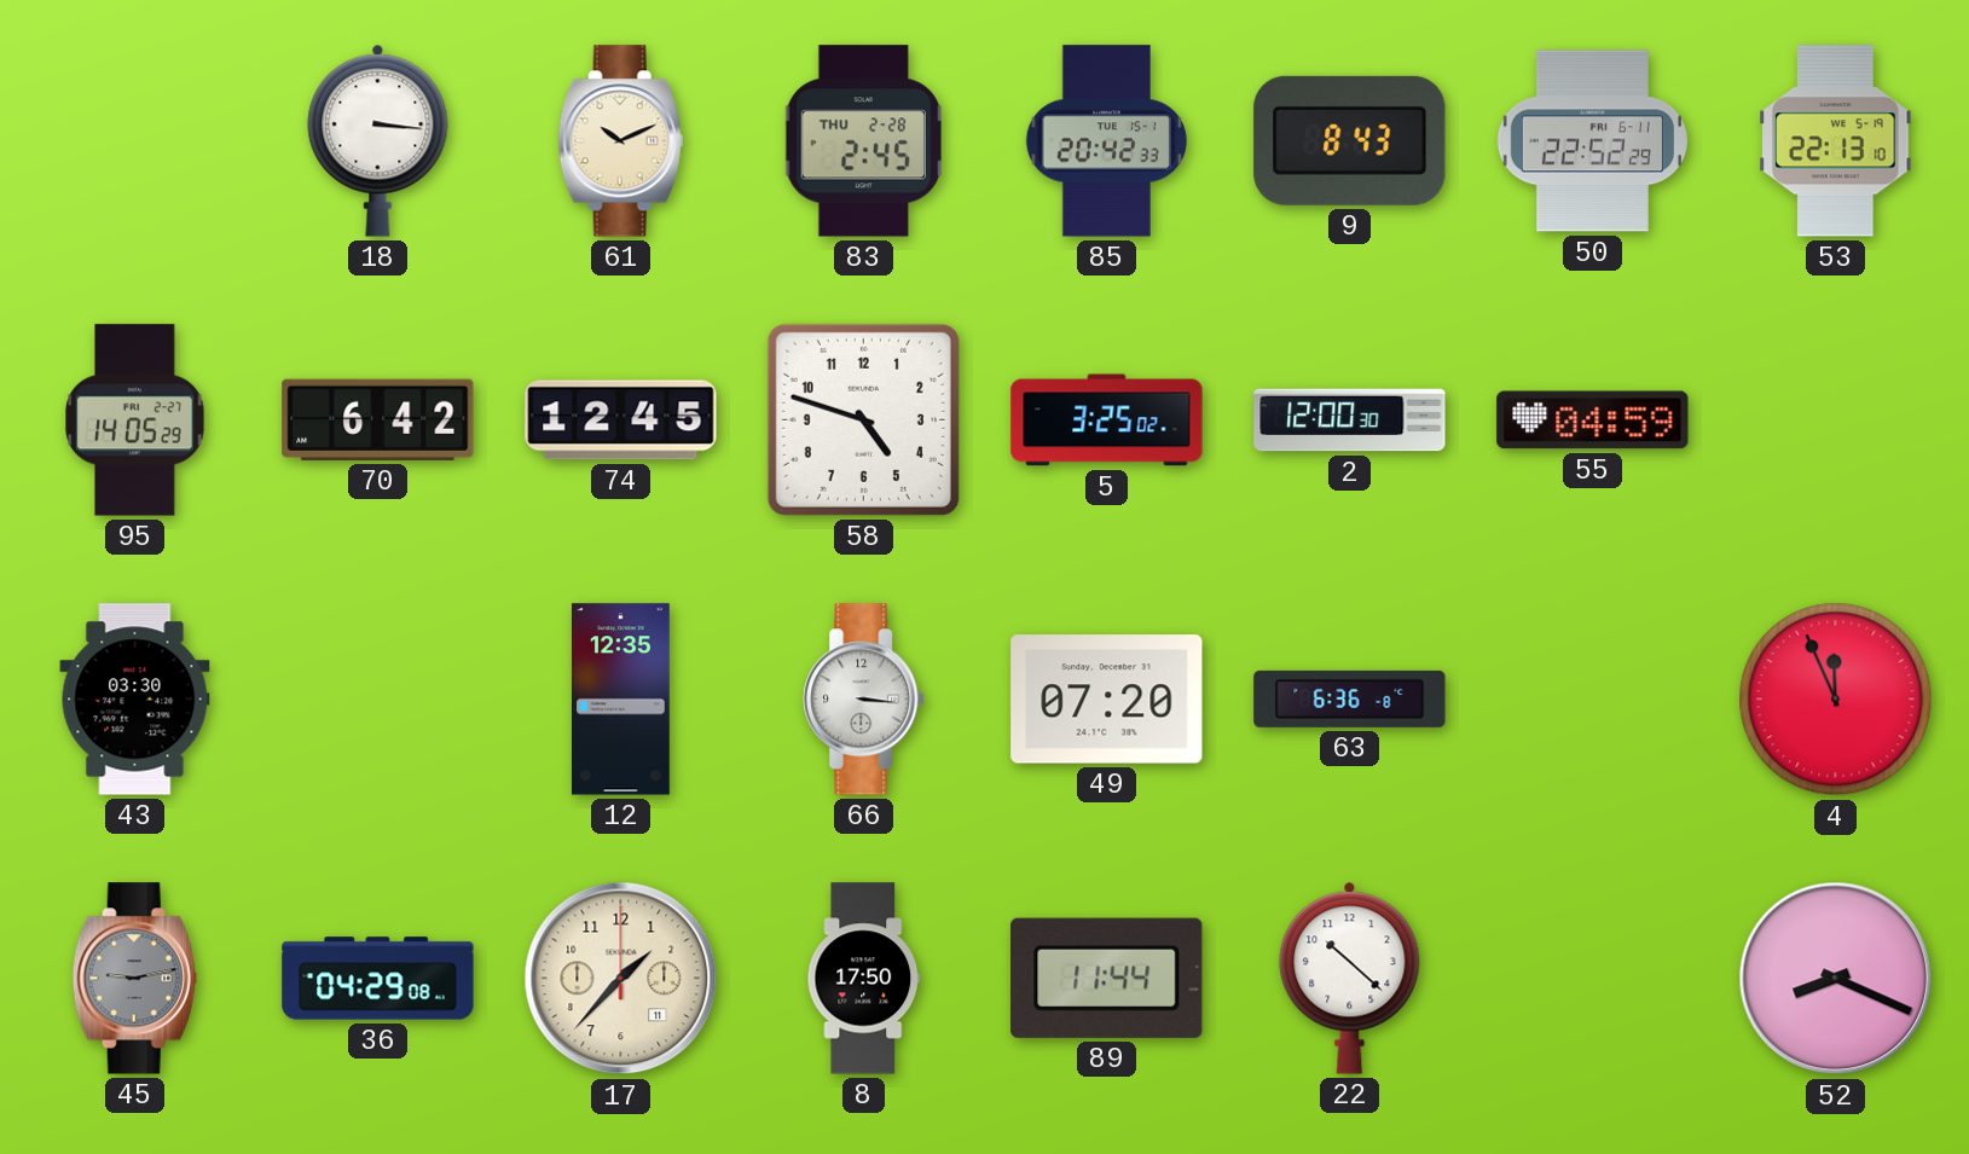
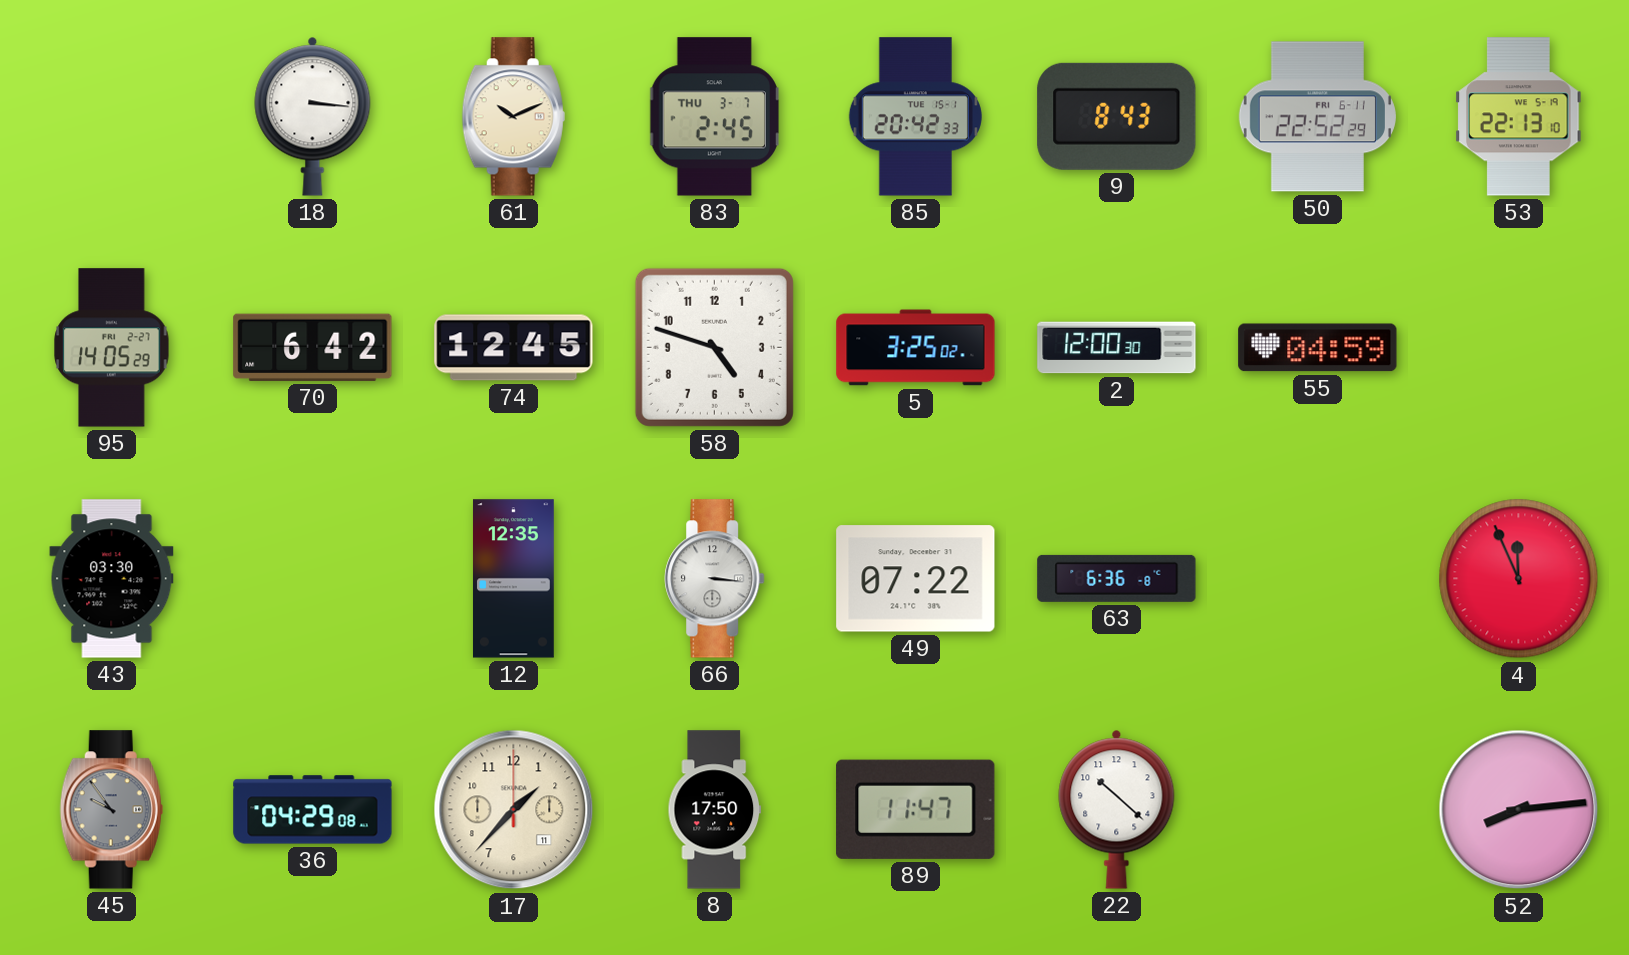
83 date: THU 2-28 -> THU 3-7 (714, 117)
49: 07:20 -> 07:22 (916, 579)
45: 9:13 -> 9:54 (111, 810)
89: 11:44 -> 11:47 (916, 809)
52: 8:19 -> 8:14 (1519, 810)
